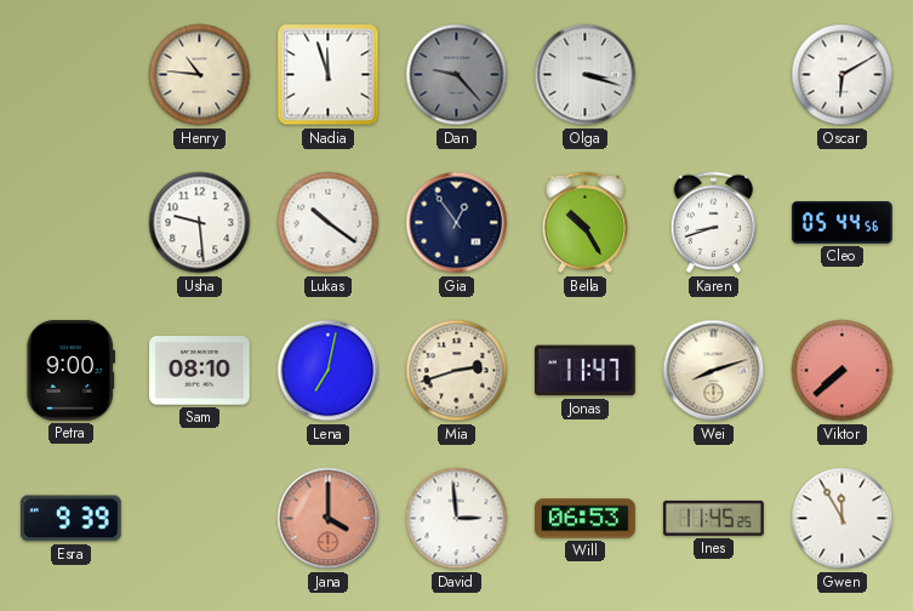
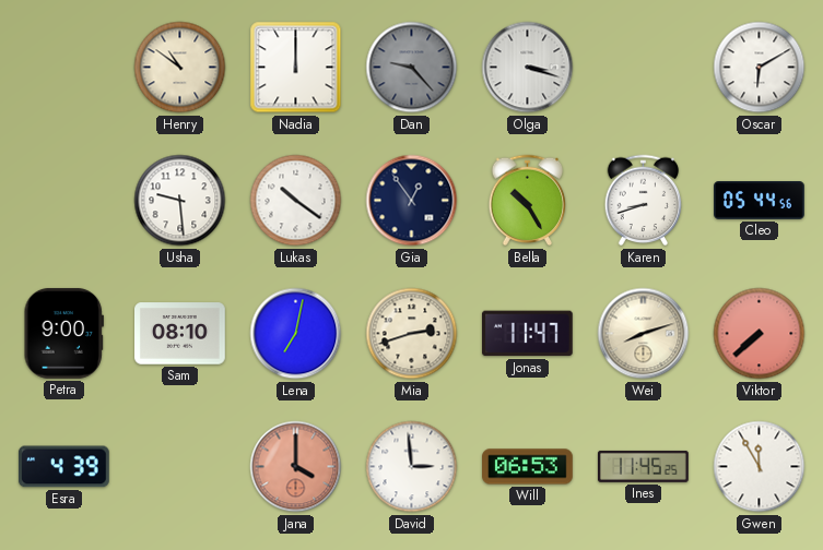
Henry: 10:46 -> 10:51 (180, 68)
Nadia: 11:57 -> 12:00 (296, 68)
Esra: 9:39 -> 4:39 (63, 467)
